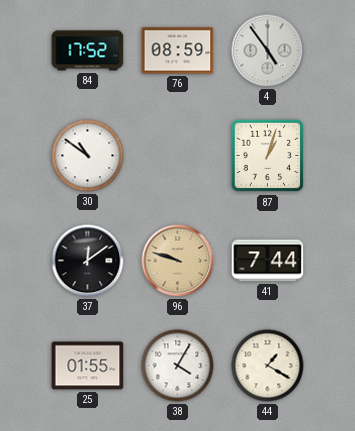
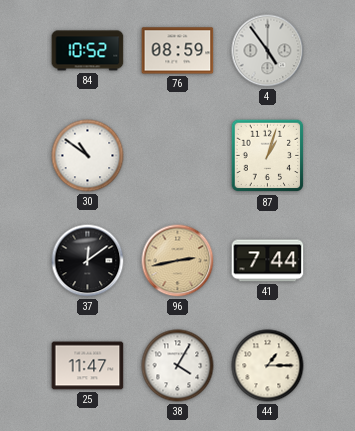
84: 17:52 -> 10:52 (88, 51)
96: 9:48 -> 2:43 (178, 261)
25: 01:55 -> 11:47 (88, 366)
44: 1:20 -> 1:15 (268, 366)
